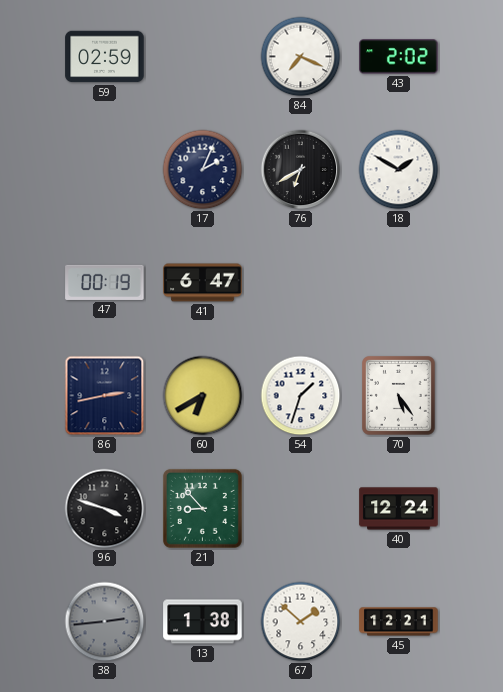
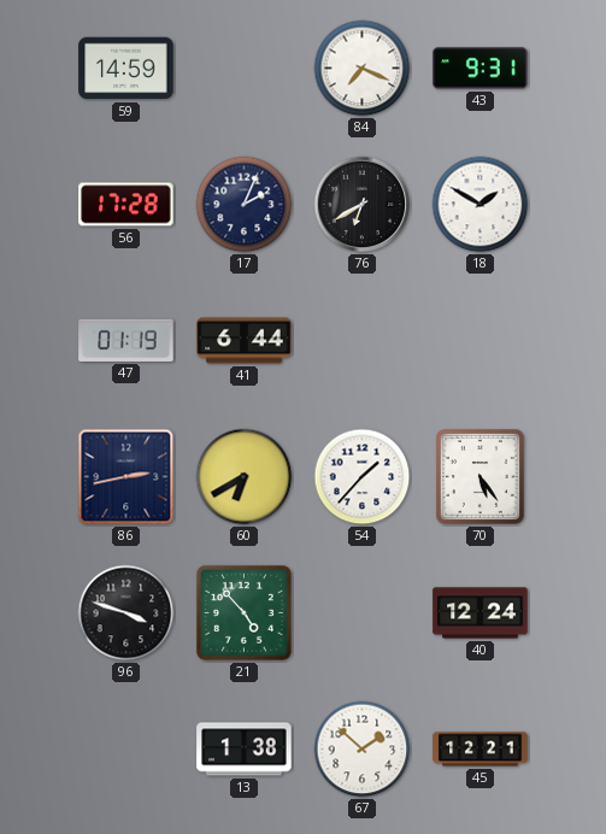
59: 02:59 -> 14:59 (127, 69)
43: 2:02 -> 9:31 (481, 69)
56: none -> 17:28 (127, 205)
47: 00:19 -> 01:19 (127, 340)
41: 6:47 -> 6:44 (245, 341)
54: 1:33 -> 1:37 (363, 477)
21: 8:53 -> 4:53 (243, 612)
38: 2:44 -> none (105, 622)
